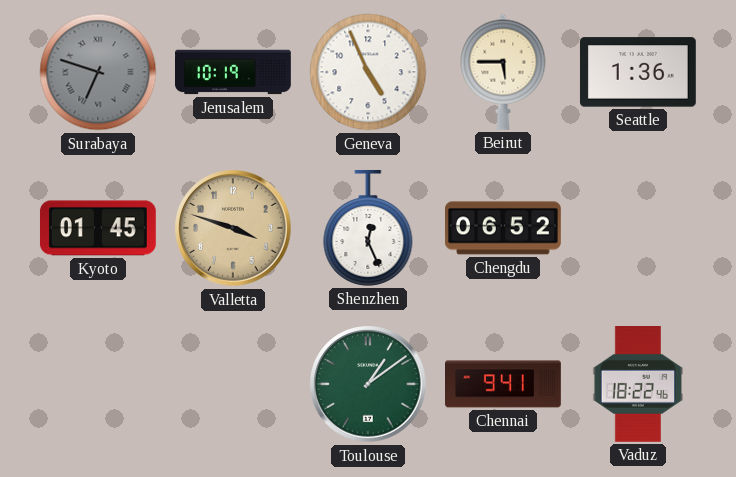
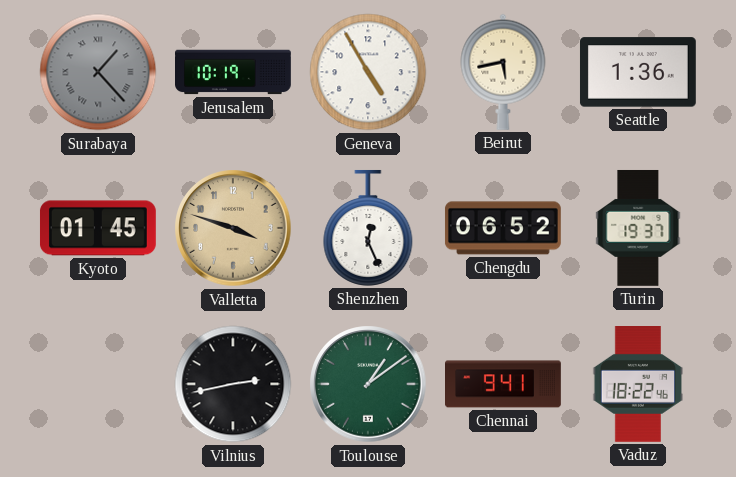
Surabaya: 6:48 -> 1:23 (98, 72)
Geneva: 4:56 -> 4:55 (368, 72)
Beirut: 5:45 -> 5:43 (503, 72)
Turin: none -> 19:37 (638, 228)
Vilnius: none -> 2:43 (233, 384)
